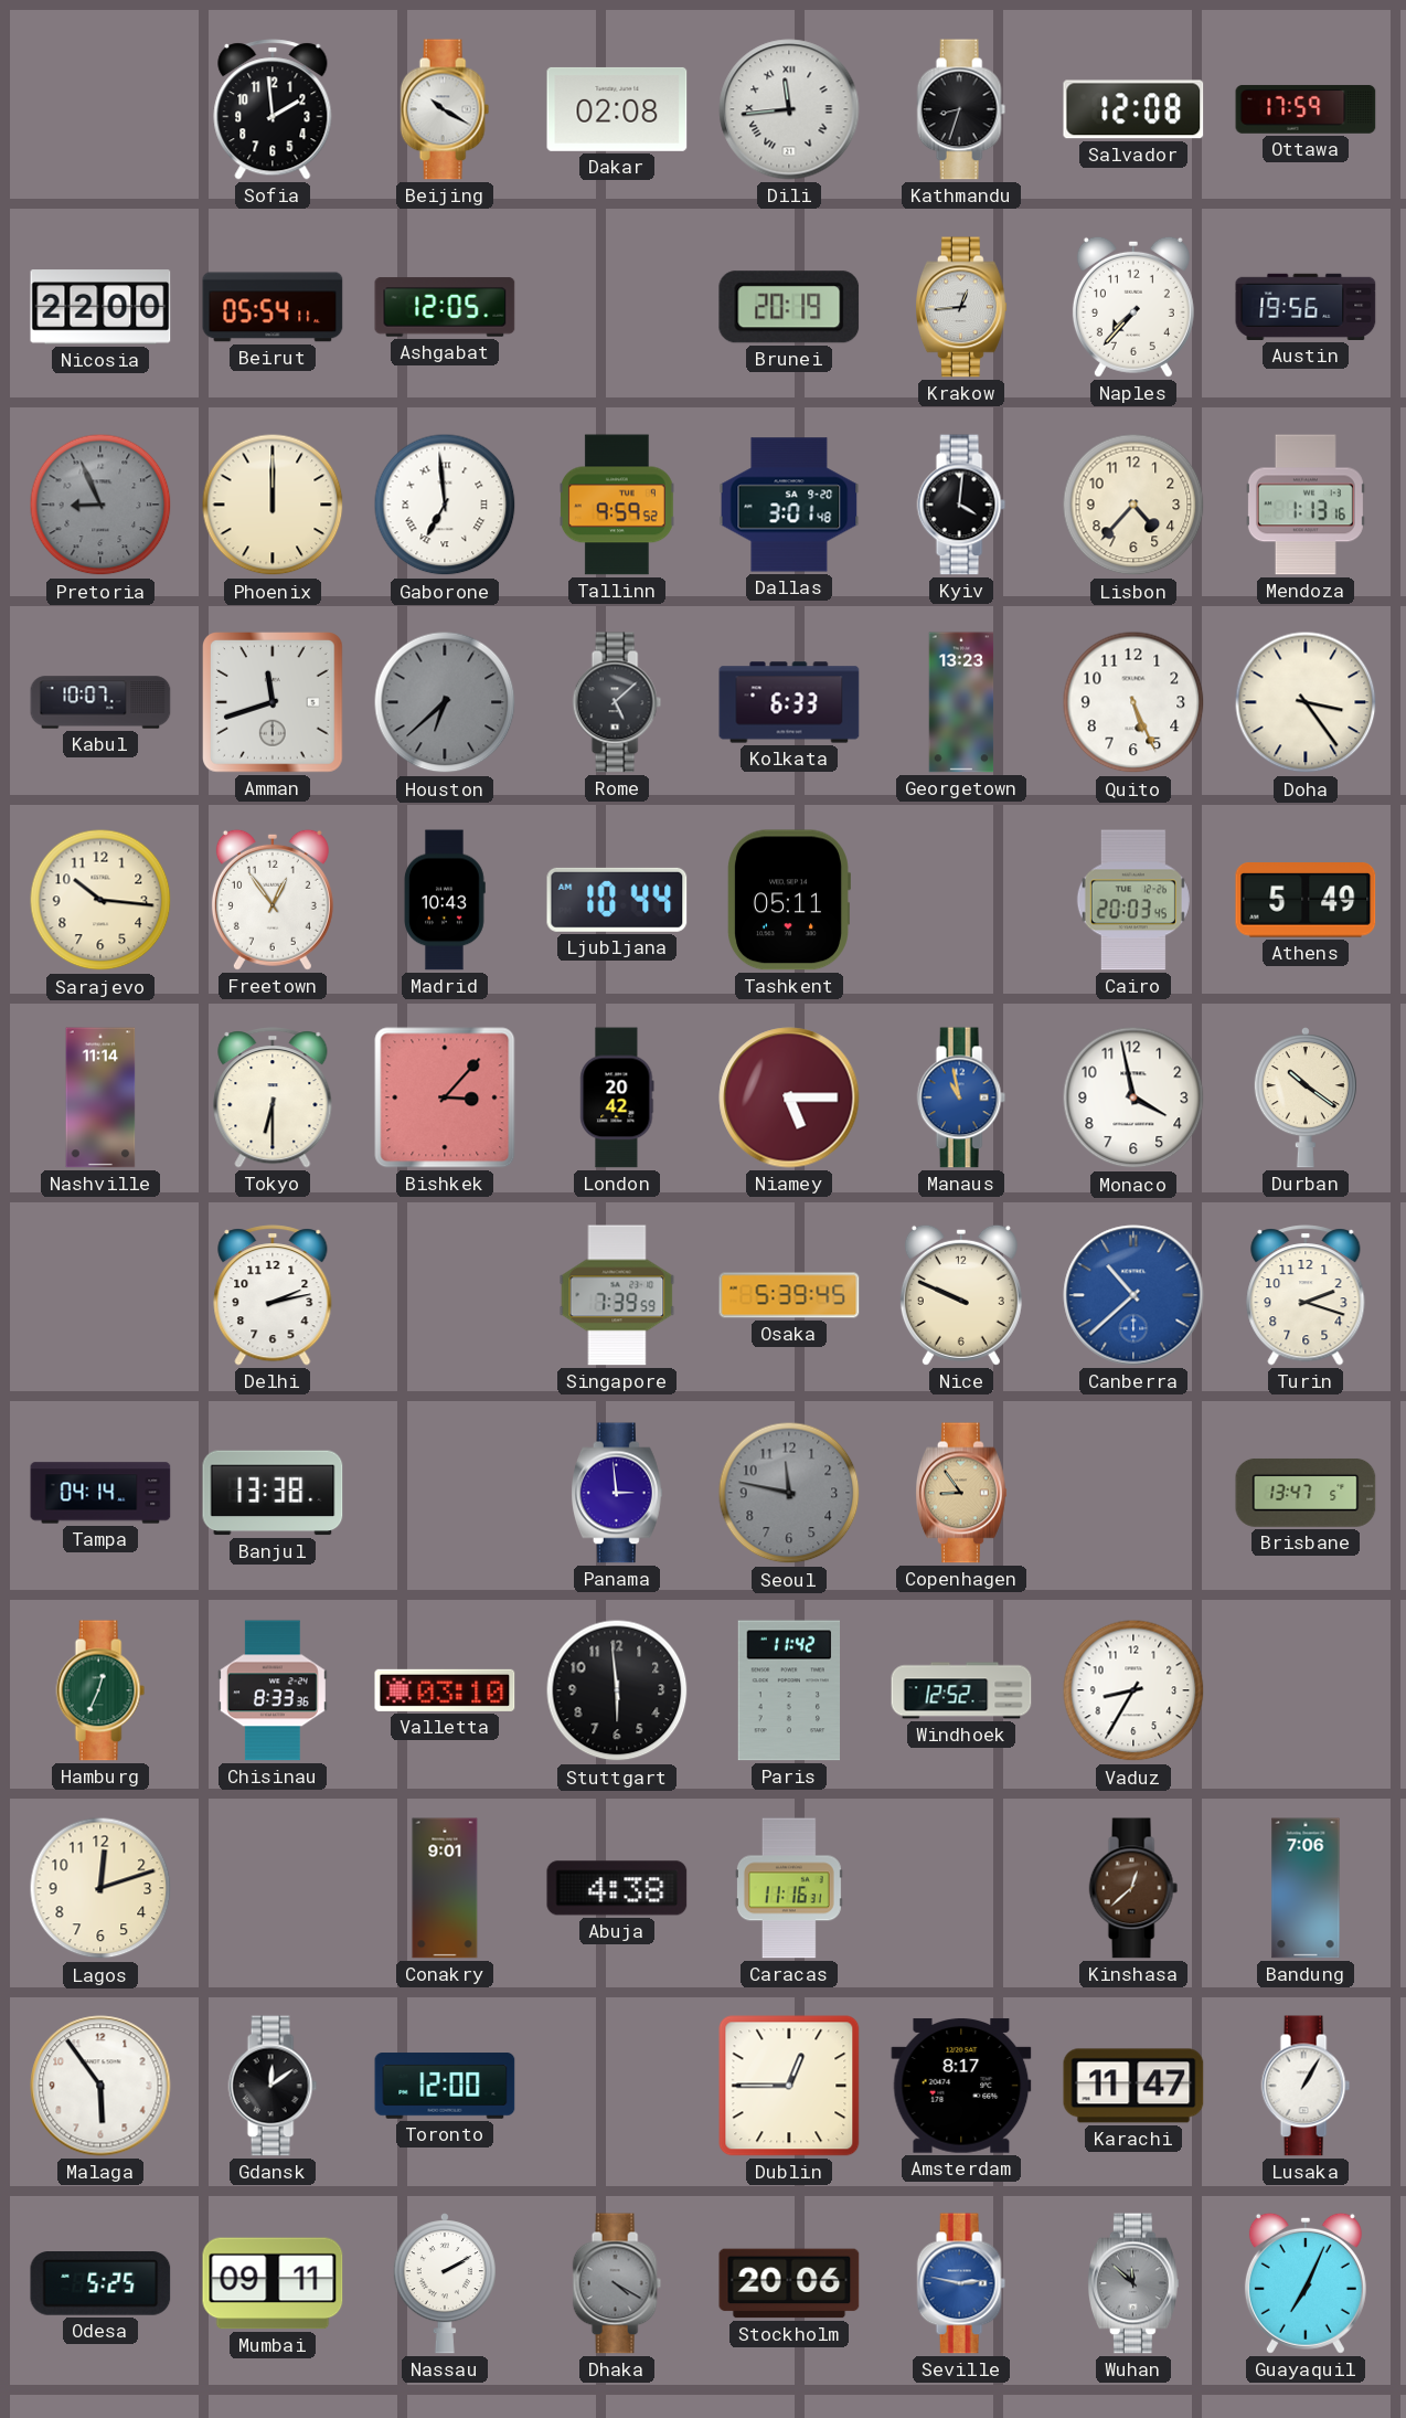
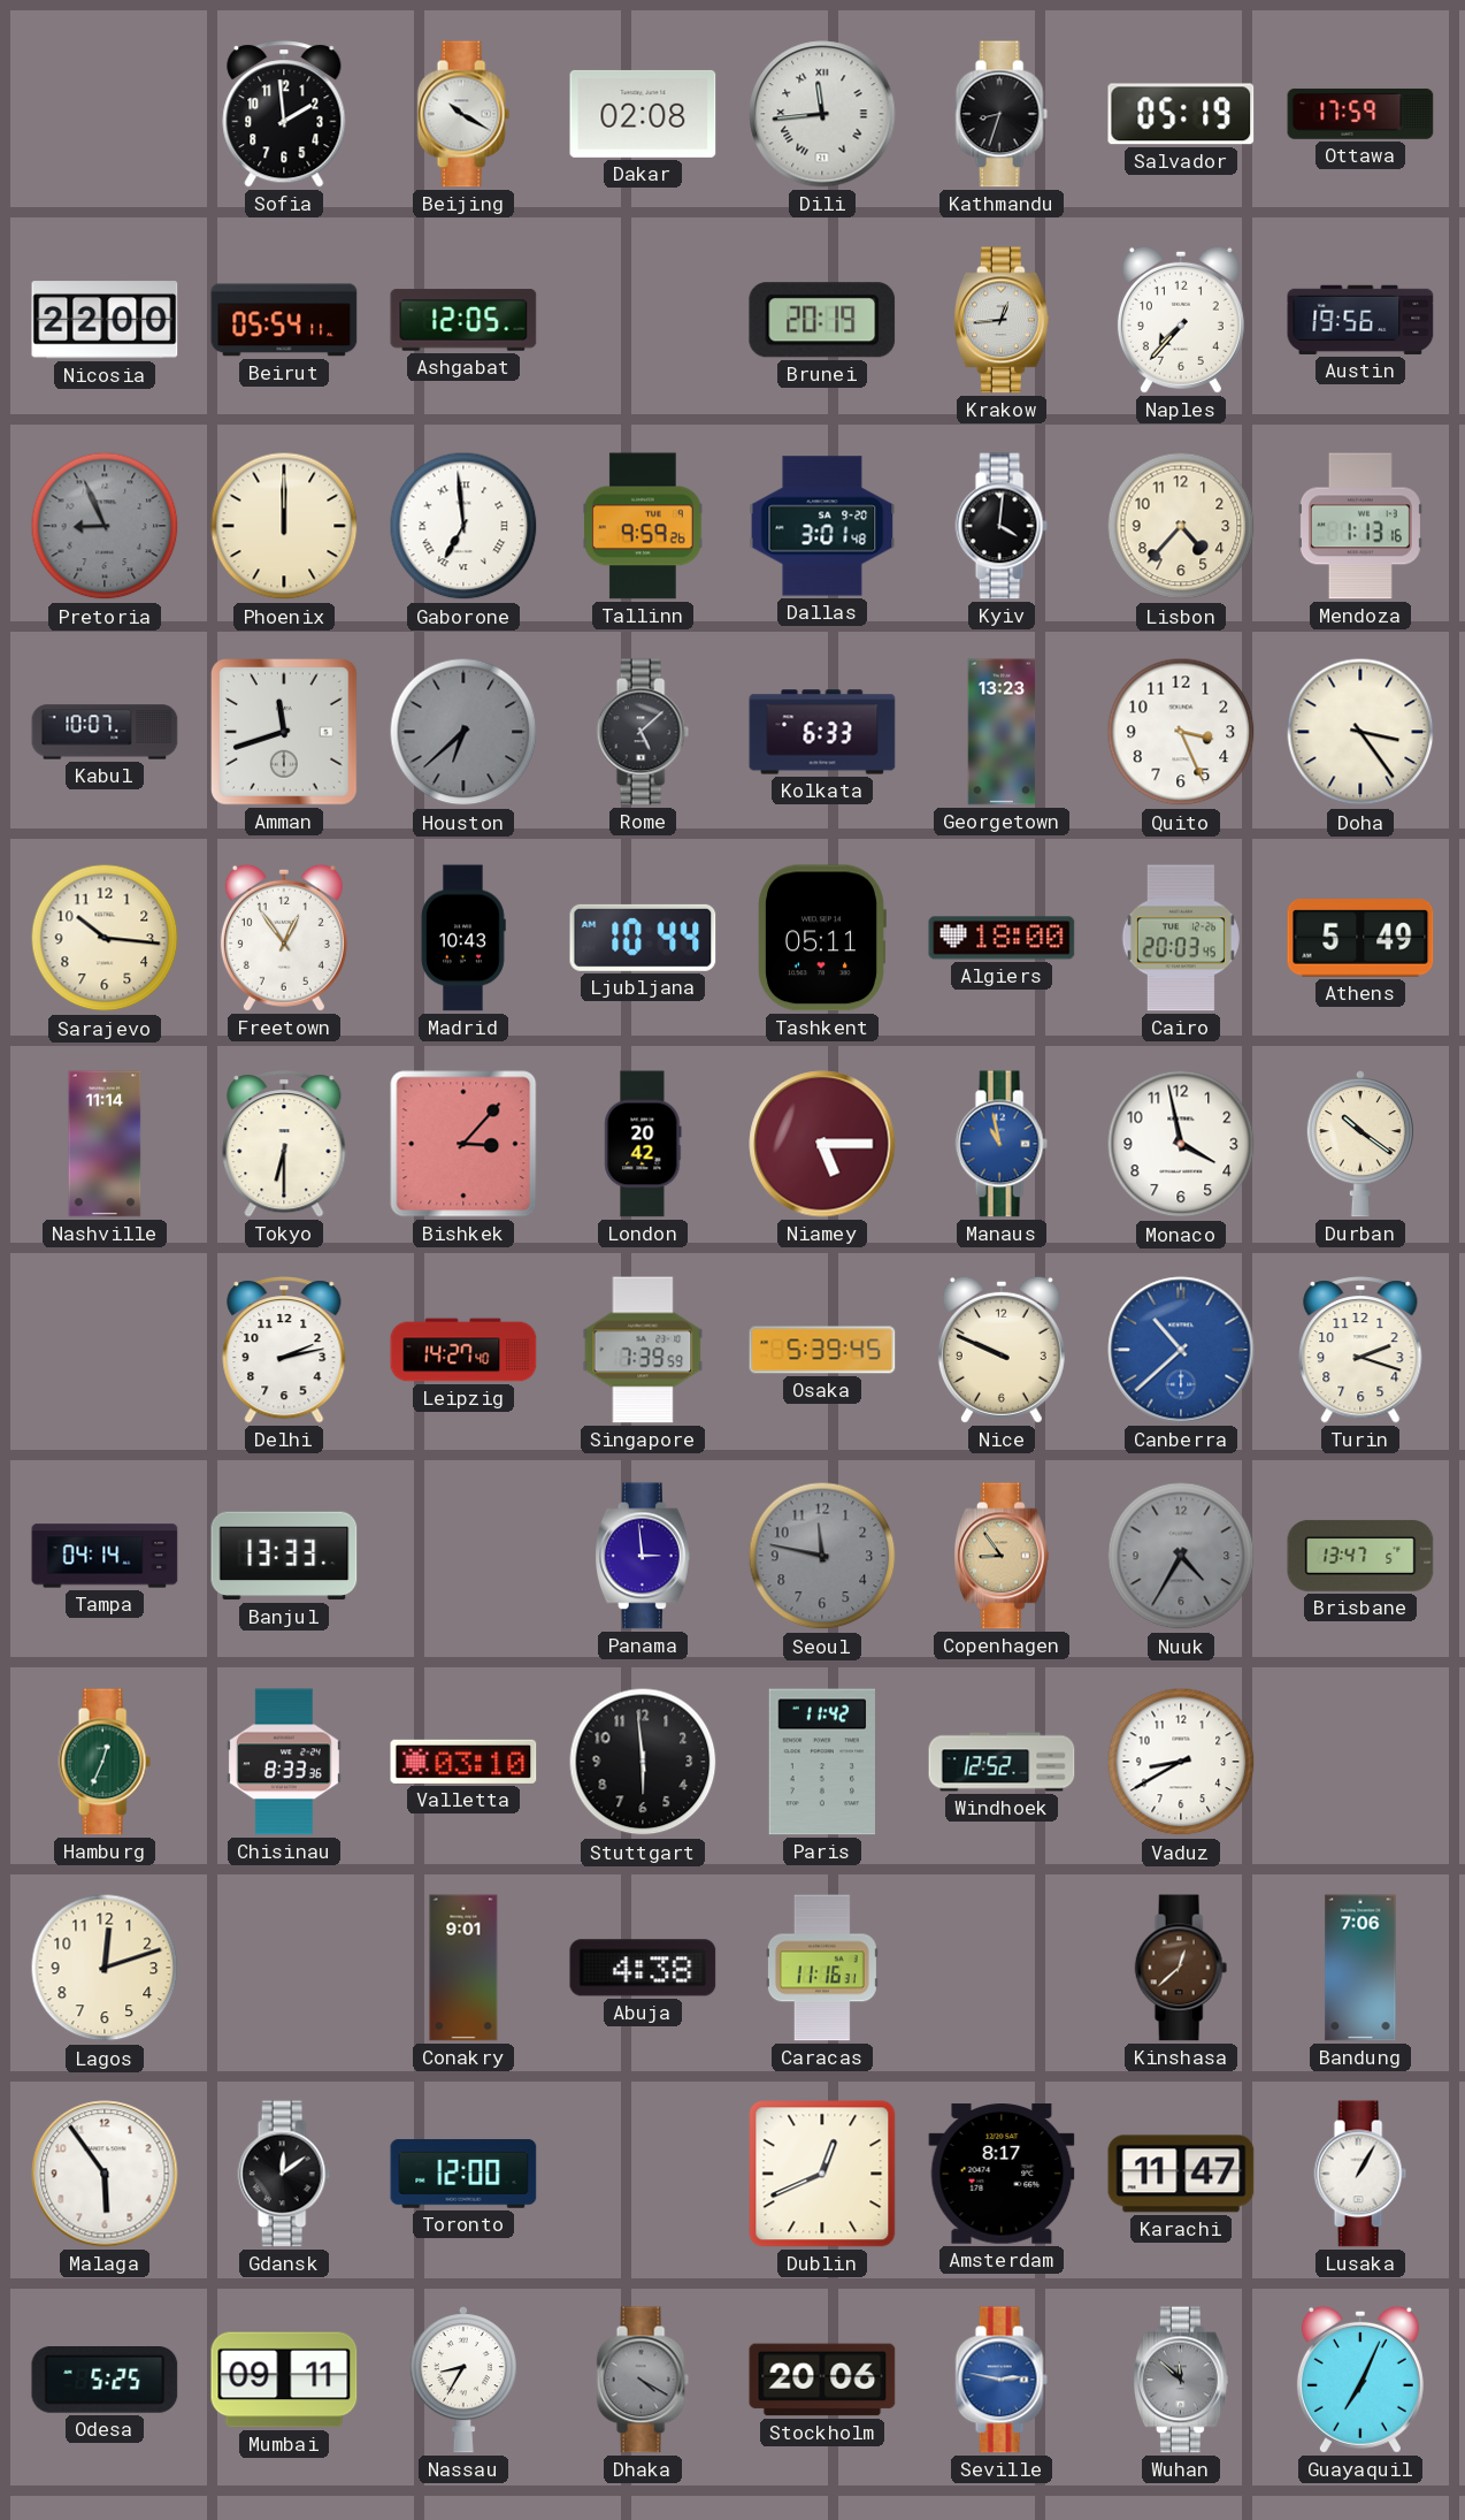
Salvador: 12:08 -> 05:19 (1181, 114)
Tallinn: 9:59:52 -> 9:59:26 (644, 526)
Quito: 5:26 -> 3:26 (1181, 732)
Algiers: none -> 18:00 (1002, 938)
Leipzig: none -> 14:27 (463, 1350)
Banjul: 13:38 -> 13:33 (284, 1556)
Nuuk: none -> 4:35 (1181, 1556)
Vaduz: 8:35 -> 8:40 (1181, 1762)
Dublin: 12:45 -> 12:41 (822, 2174)
Nassau: 2:10 -> 8:35 (463, 2380)
